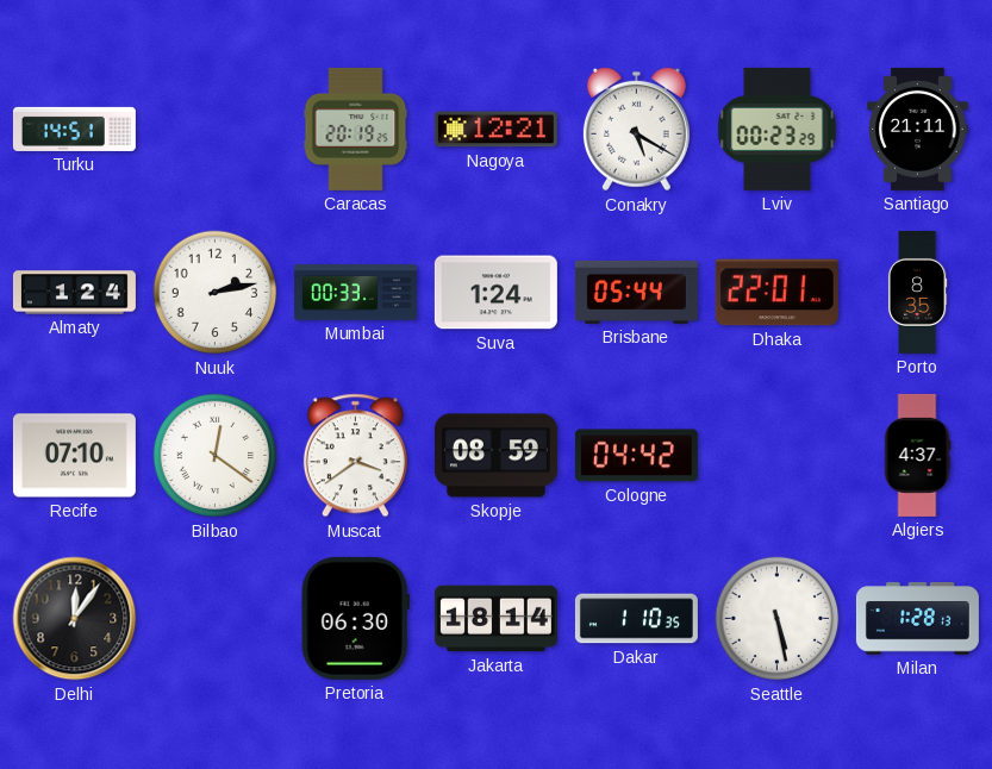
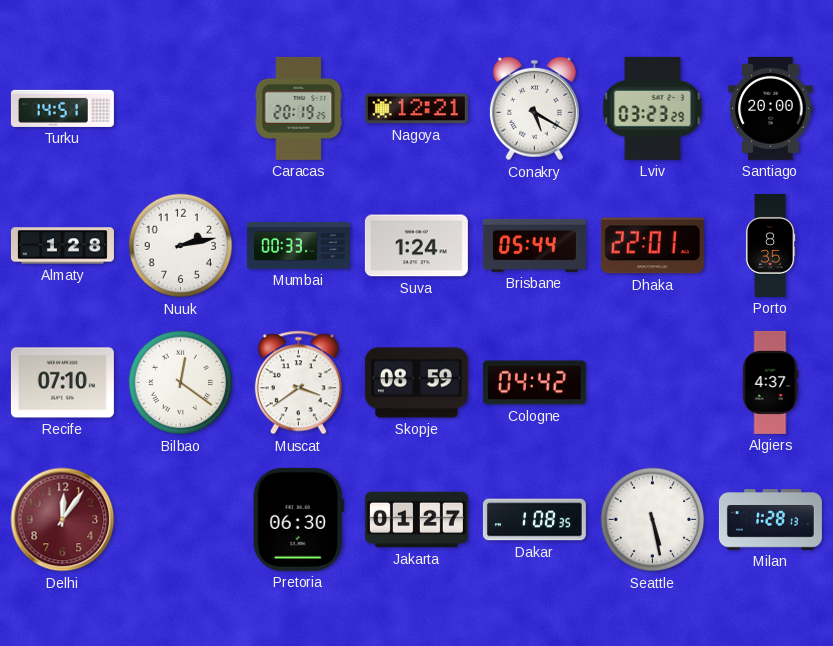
Lviv: 00:23 -> 03:23 (653, 108)
Santiago: 21:11 -> 20:00 (771, 108)
Almaty: 1:24 -> 1:28 (62, 246)
Delhi dial: black -> burgundy (63, 520)
Jakarta: 18:14 -> 01:27 (416, 520)
Dakar: 1:10 -> 1:08 (534, 520)
